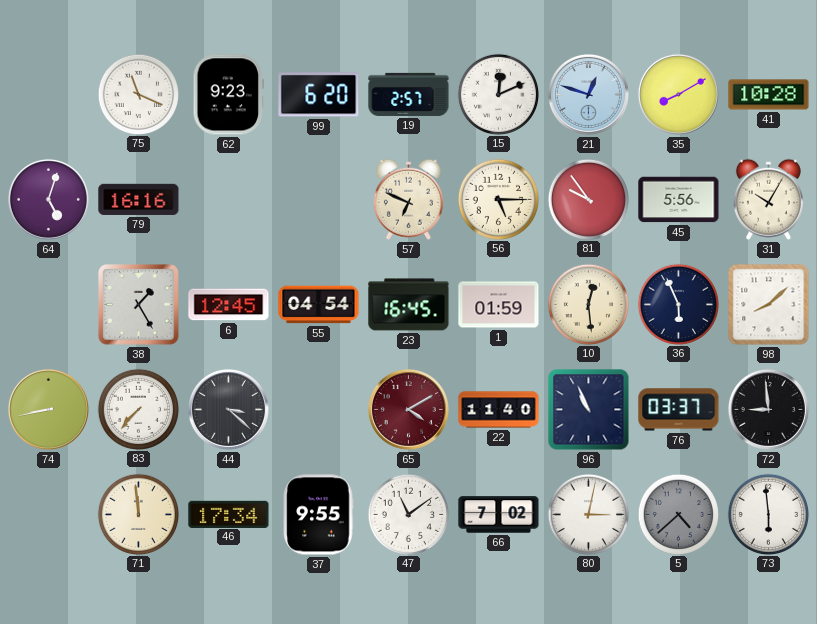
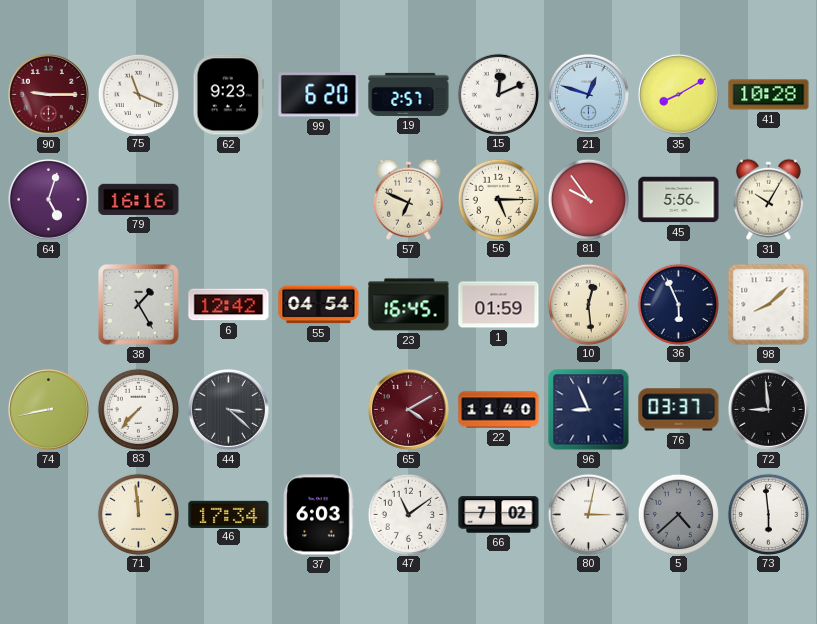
90: none -> 9:15 (48, 94)
6: 12:45 -> 12:42 (229, 305)
96: 10:56 -> 8:56 (589, 410)
37: 9:55 -> 6:03 (318, 515)
